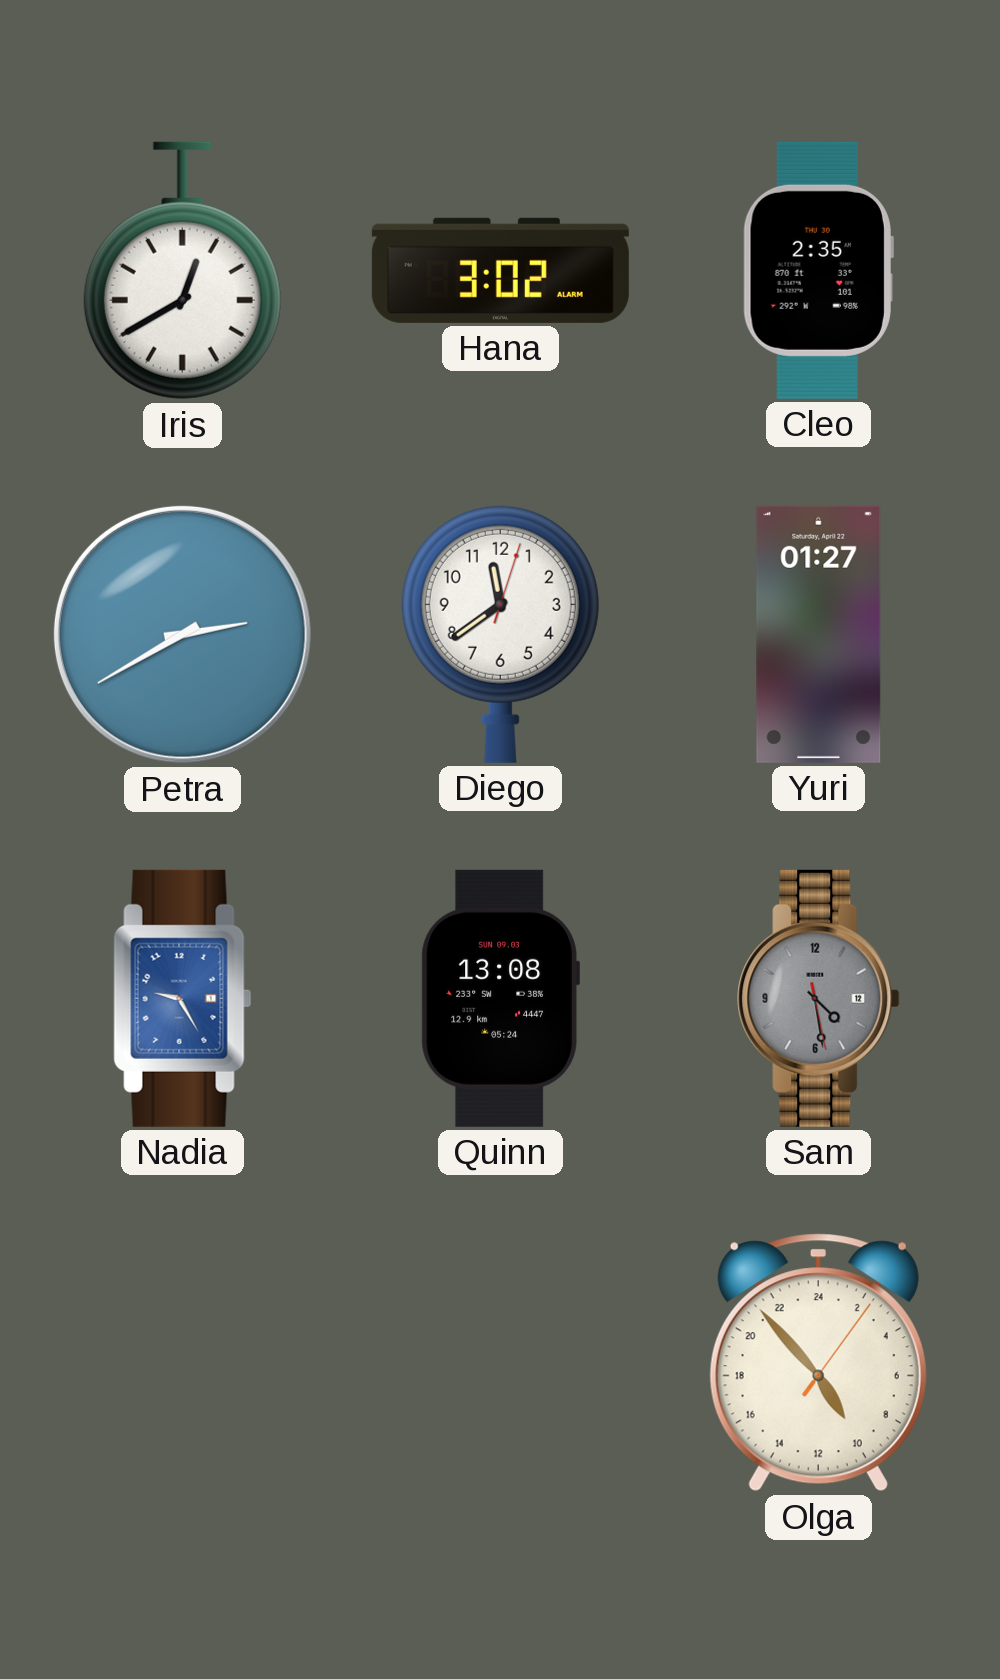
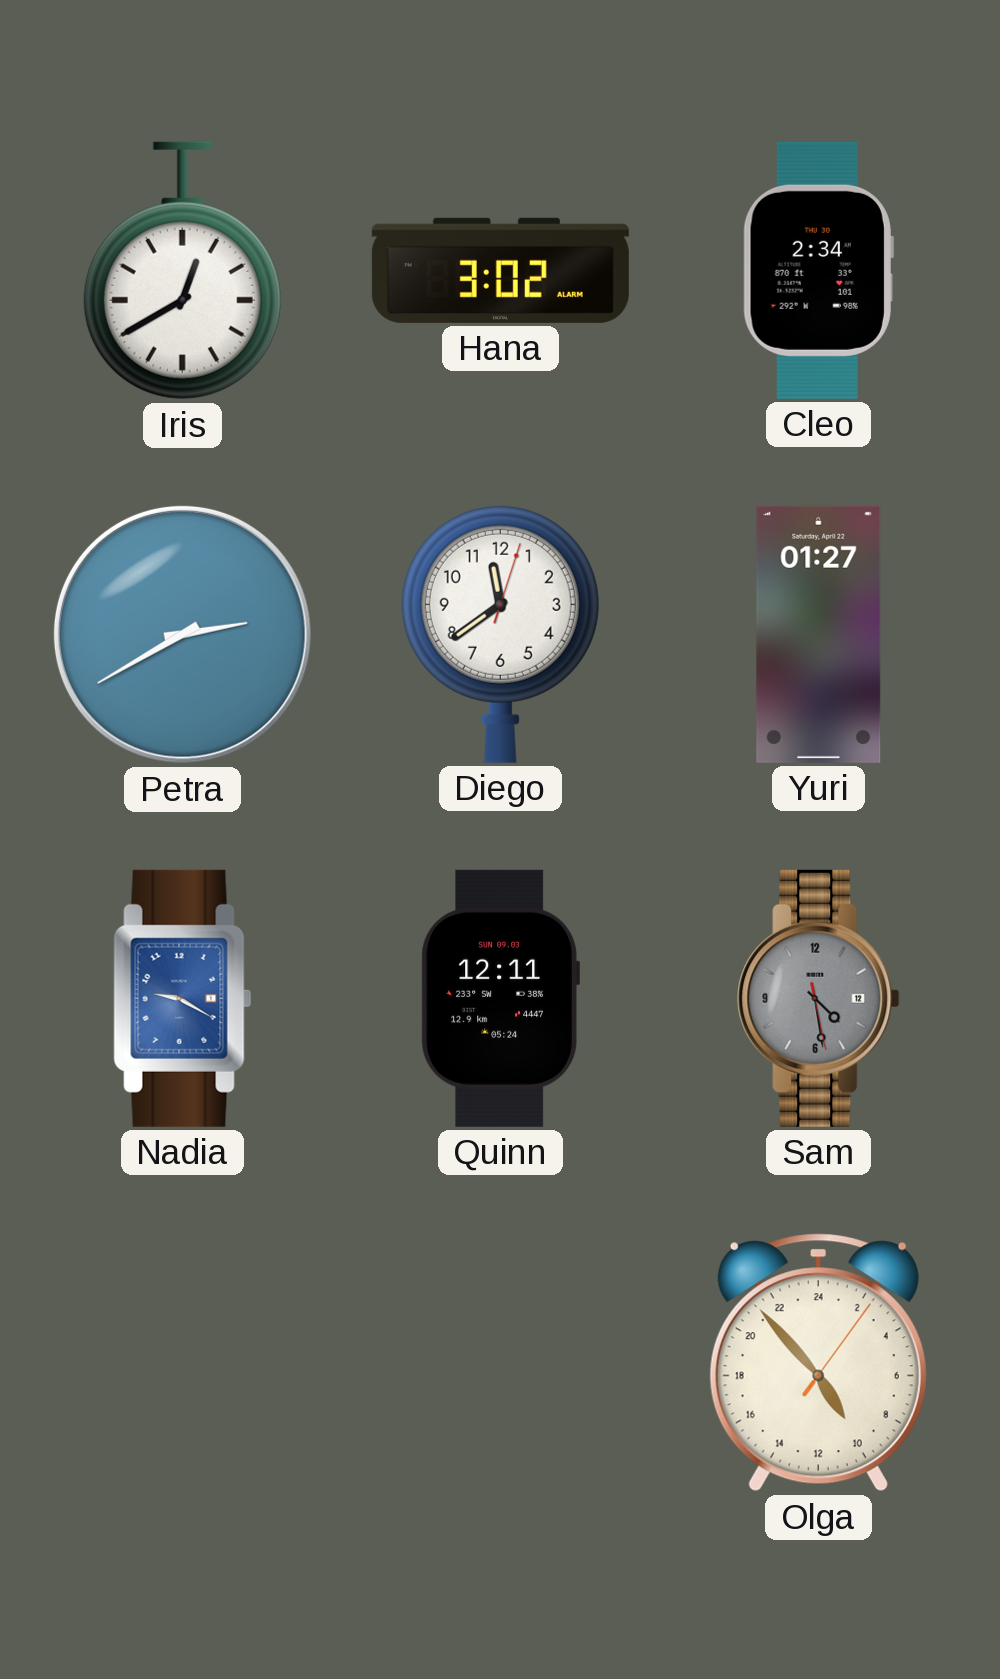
Cleo: 2:35 -> 2:34 (818, 270)
Nadia: 9:25 -> 9:20 (183, 998)
Quinn: 13:08 -> 12:11 (500, 998)
